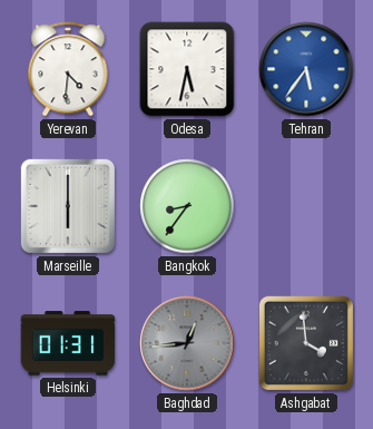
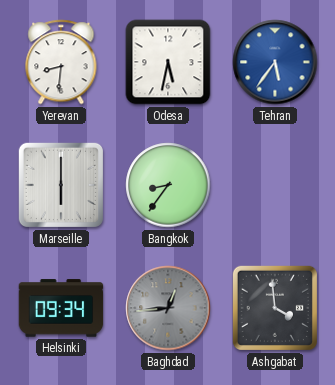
Yerevan: 4:31 -> 8:31 (61, 62)
Helsinki: 01:31 -> 09:34 (61, 308)
